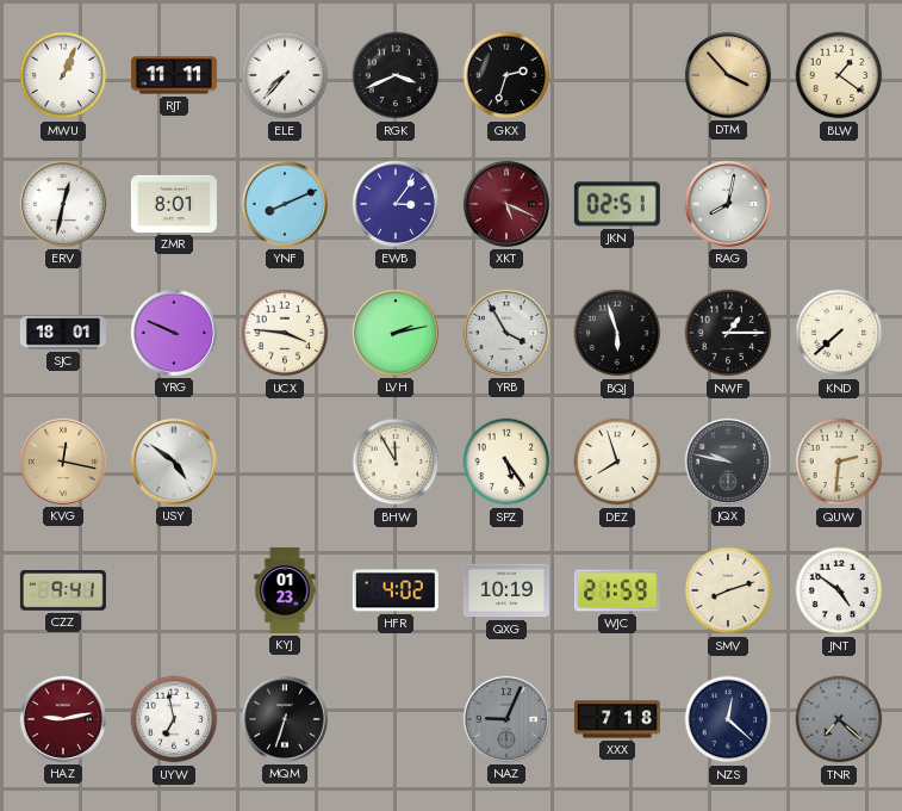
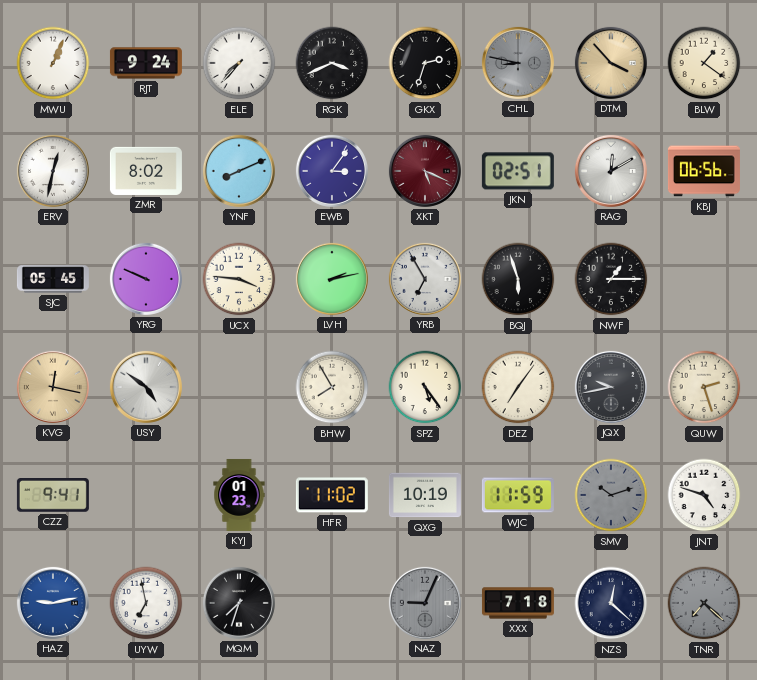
RJT: 11:11 -> 9:24 (146, 63)
CHL: none -> 8:47 (518, 63)
ZMR: 8:01 -> 8:02 (146, 171)
RAG: 8:02 -> 12:10 (611, 171)
KBJ: none -> 06:56 (704, 171)
SJC: 18:01 -> 05:45 (53, 279)
YRB: 3:55 -> 6:55 (425, 279)
KND: 7:38 -> none (839, 333)
BHW: 11:55 -> 7:55 (332, 387)
DEZ: 7:57 -> 7:06 (518, 387)
JQX: 9:47 -> 9:43 (611, 387)
QUW: 2:31 -> 2:27 (704, 387)
HFR: 4:02 -> 11:02 (332, 495)
WJC: 21:59 -> 11:59 (518, 495)
SMV: 8:12 -> 10:12 (611, 495)
SMV dial: cream -> grey (611, 495)
JNT: 4:51 -> 4:48 (704, 495)
HAZ dial: burgundy -> blue (53, 603)
MQM: 6:33 -> 7:33 (239, 603)
